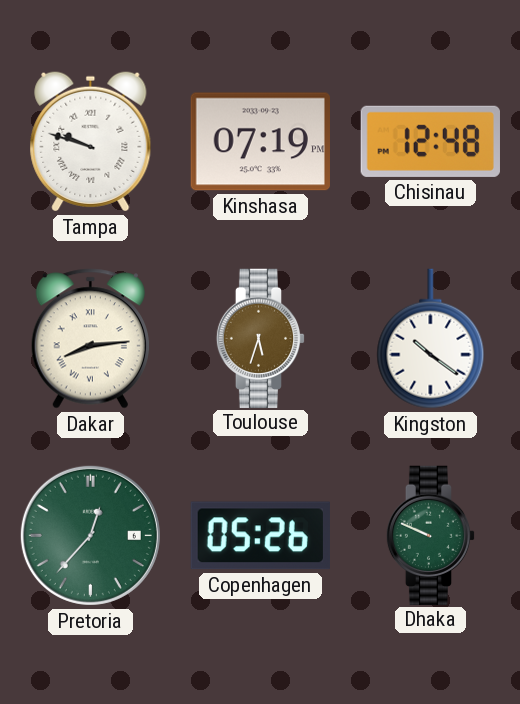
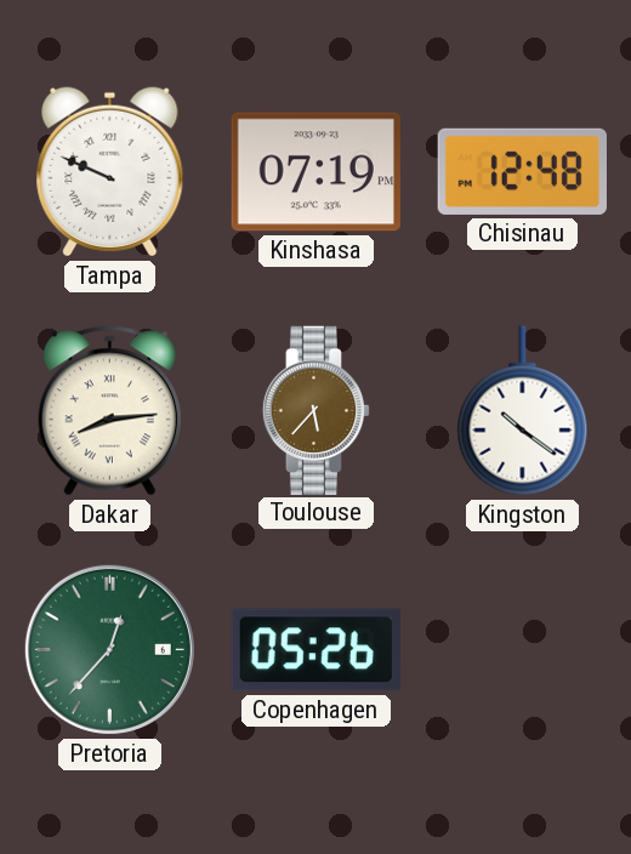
Tampa: 9:48 -> 9:49 (110, 172)
Toulouse: 5:33 -> 5:37 (317, 410)
Dhaka: 9:49 -> none (431, 535)
